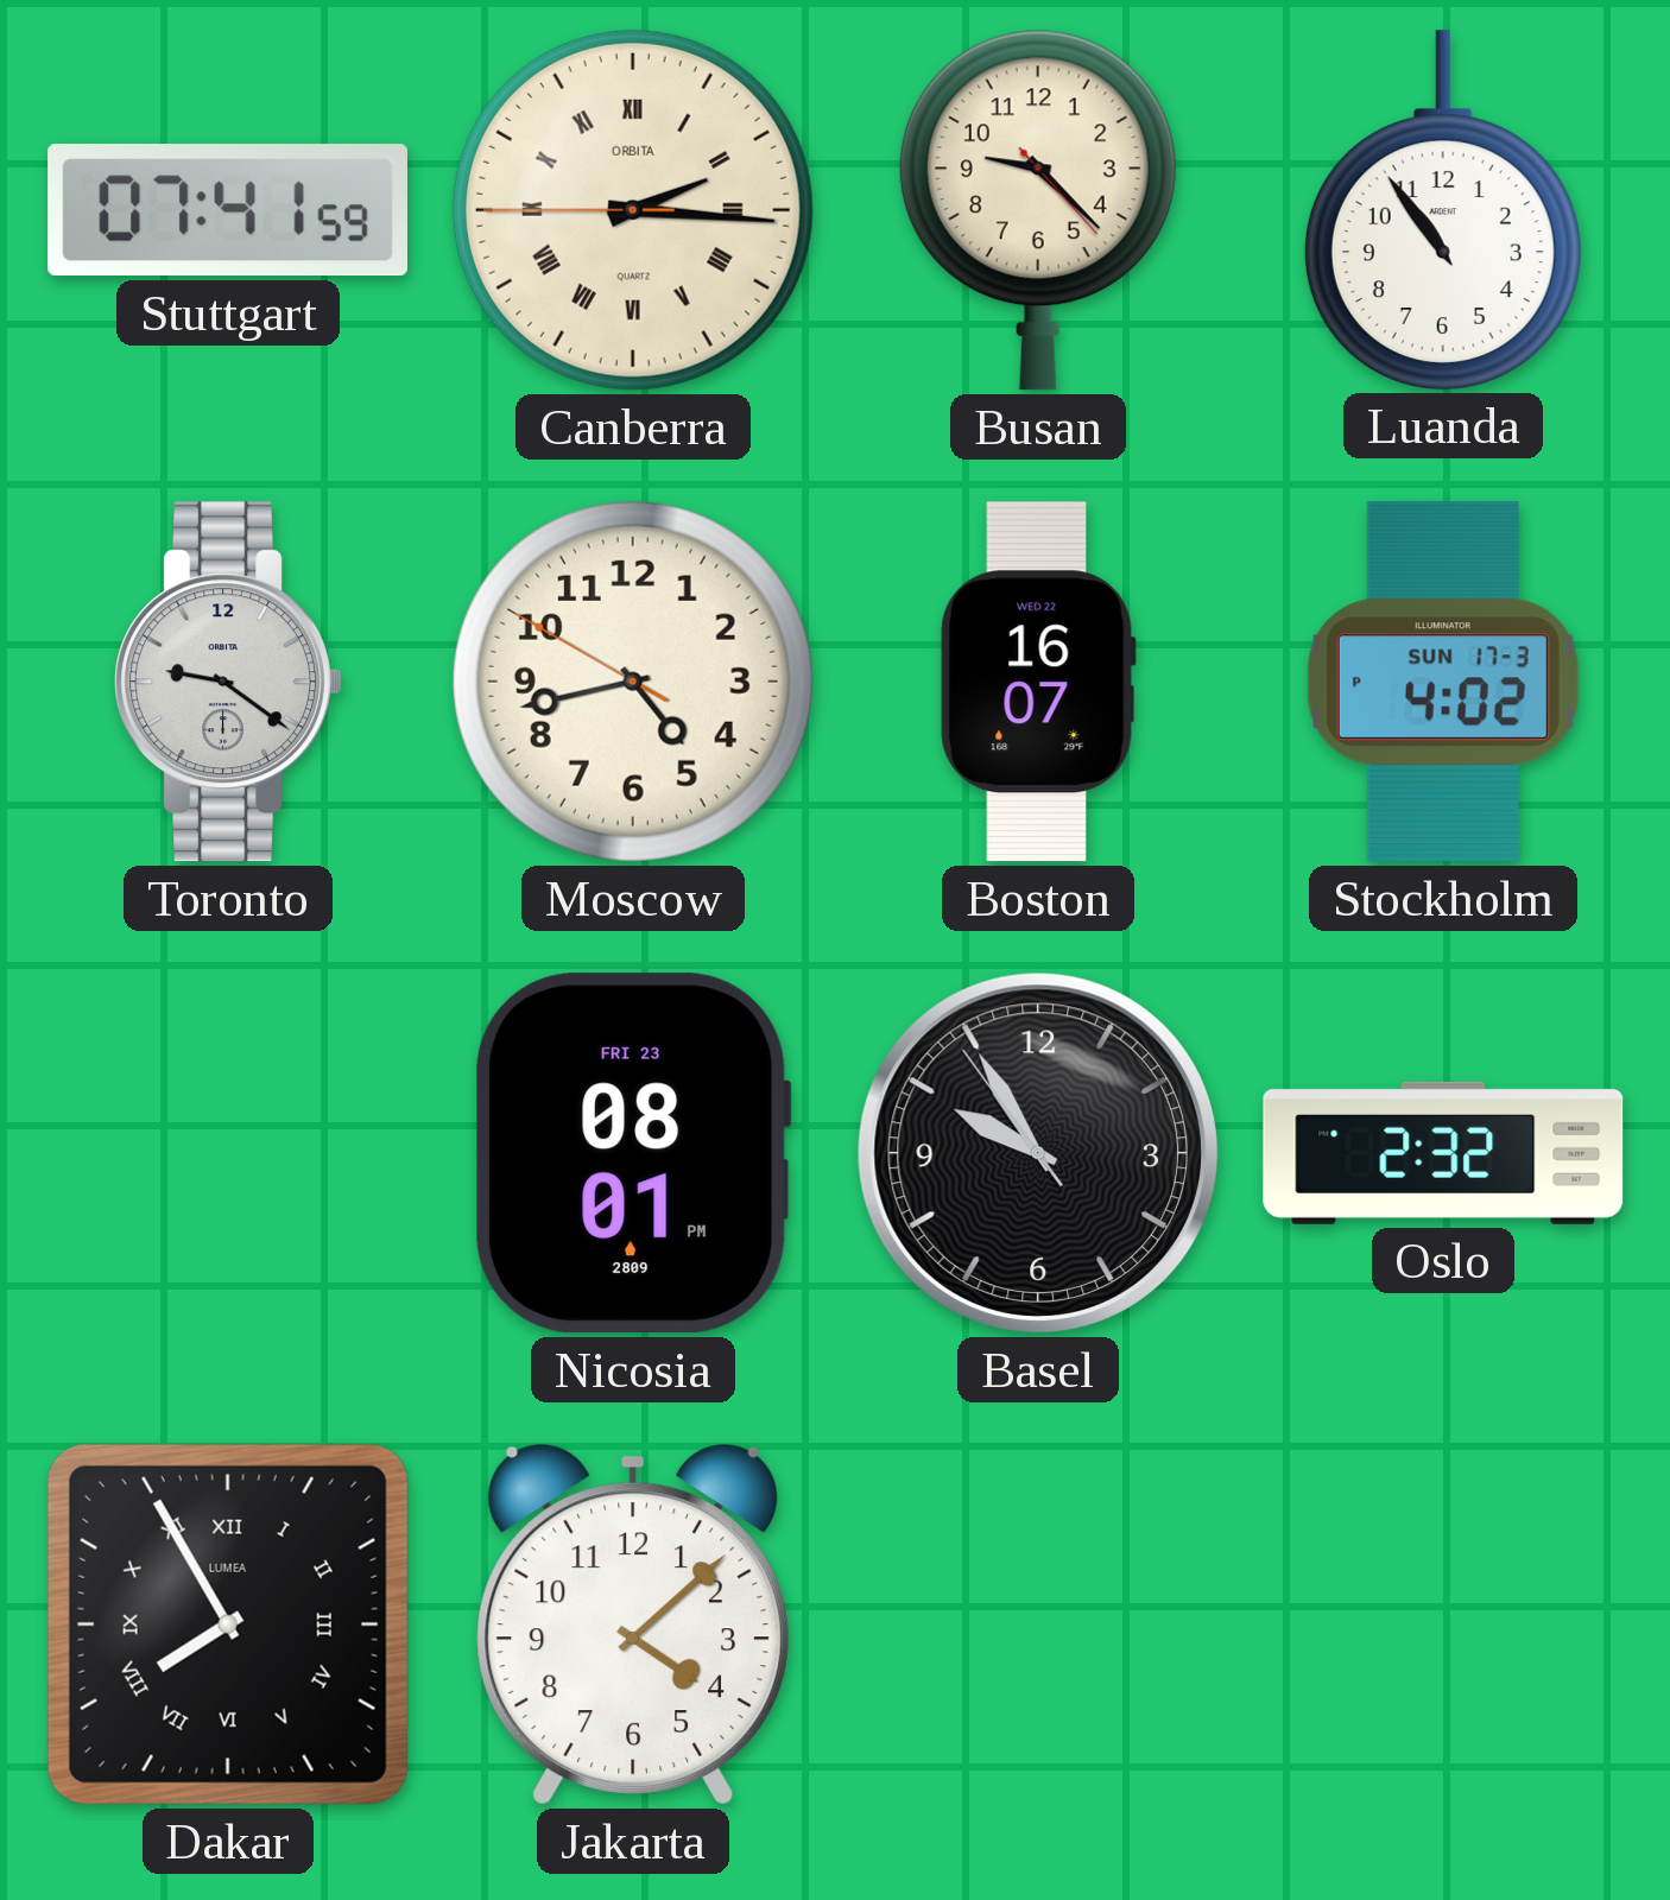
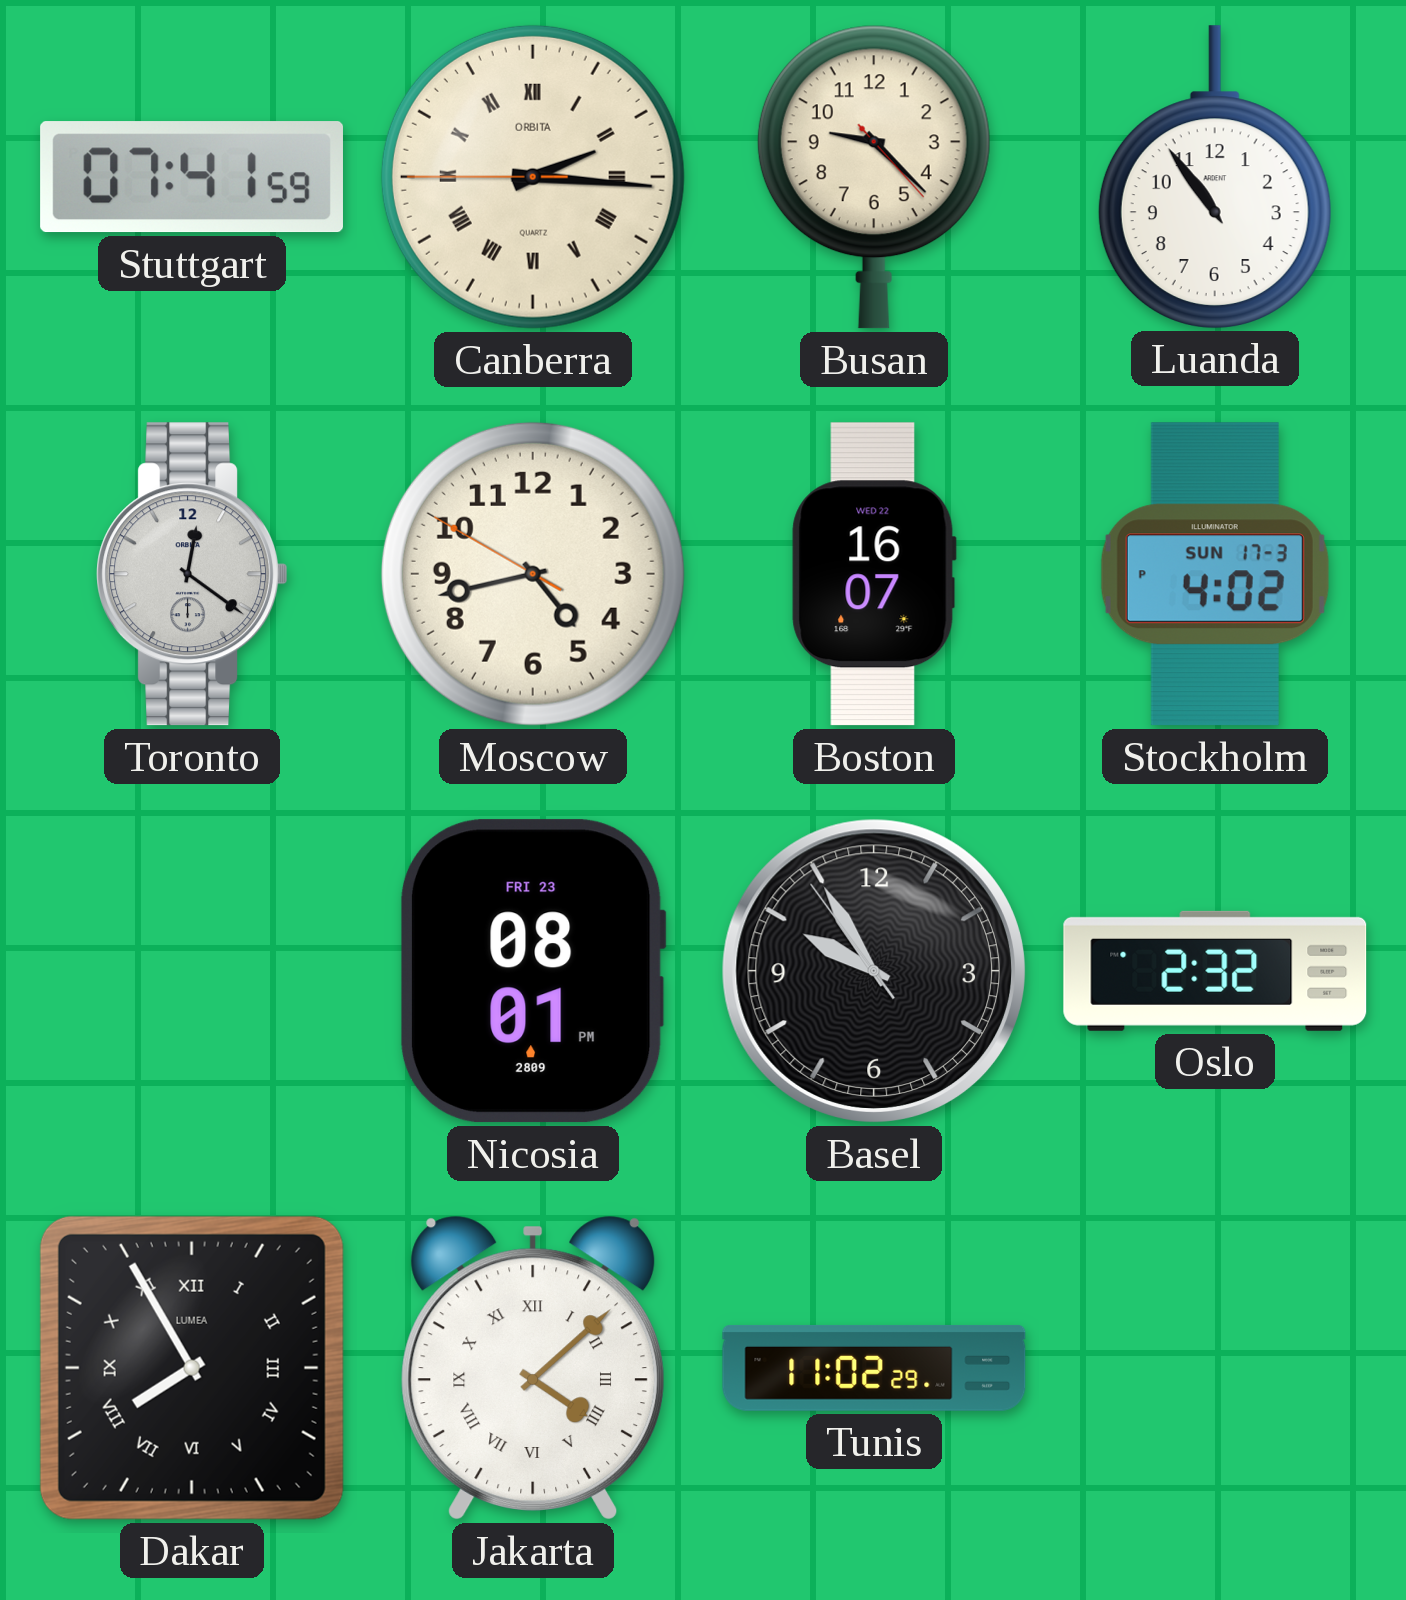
Toronto: 9:21 -> 12:21 (192, 574)
Jakarta numerals: Arabic -> Roman (533, 1368)
Tunis: none -> 11:02 (874, 1368)
